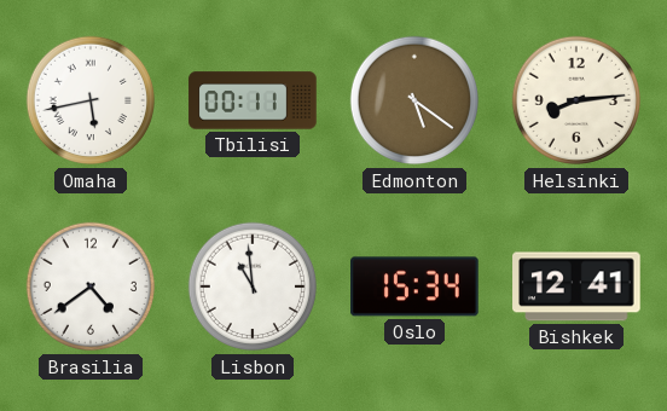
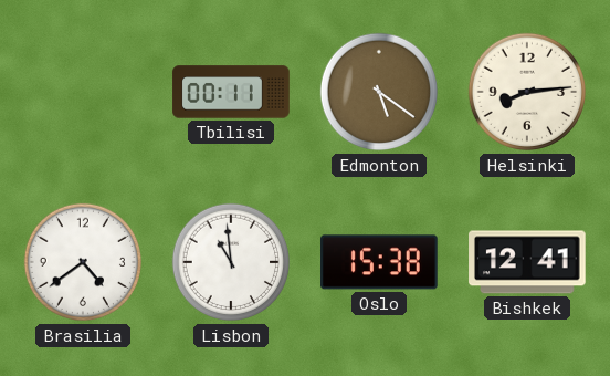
Omaha: 5:43 -> none (91, 100)
Oslo: 15:34 -> 15:38 (379, 262)
